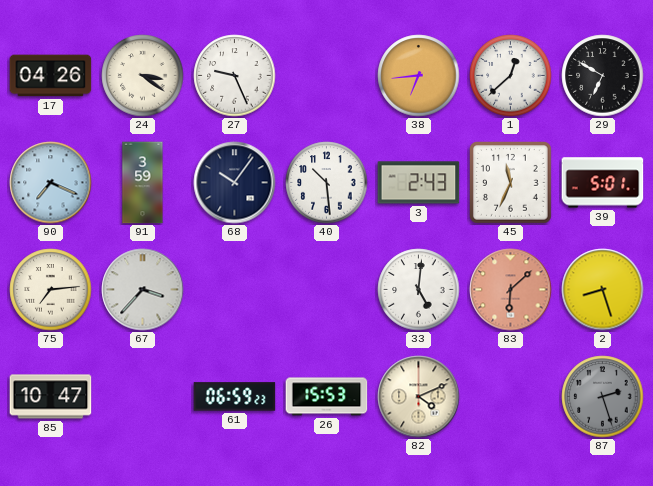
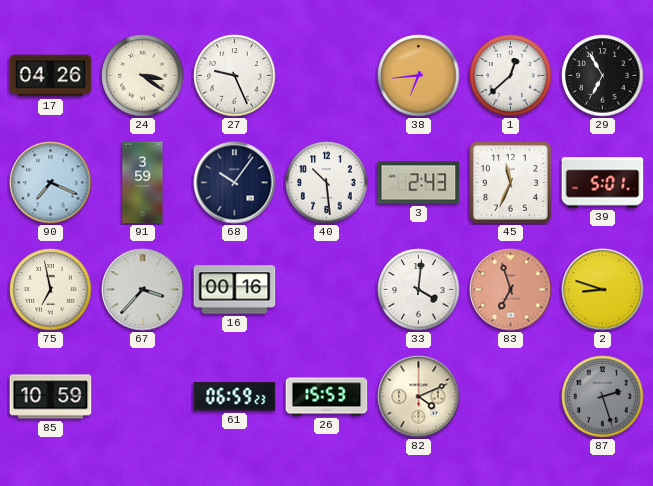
29: 6:50 -> 6:55 (603, 76)
75: 7:14 -> 6:58 (51, 290)
16: none -> 00:16 (235, 290)
33: 5:01 -> 4:01 (419, 290)
83: 6:08 -> 6:57 (511, 290)
2: 8:27 -> 8:48 (603, 290)
85: 10:47 -> 10:59 (51, 397)
